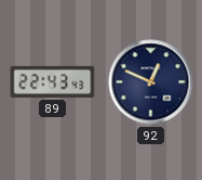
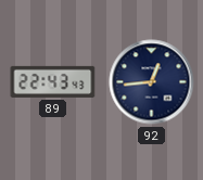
92: 12:49 -> 12:44 (152, 82)
